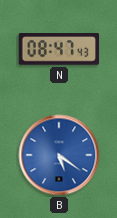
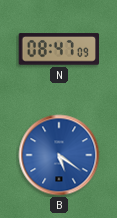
N: 08:47:43 -> 08:47:09 (58, 49)
